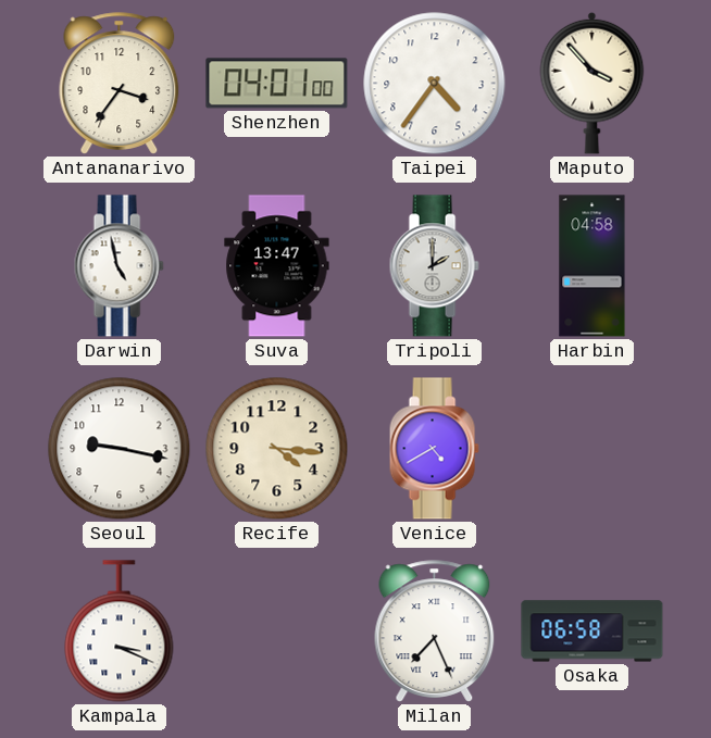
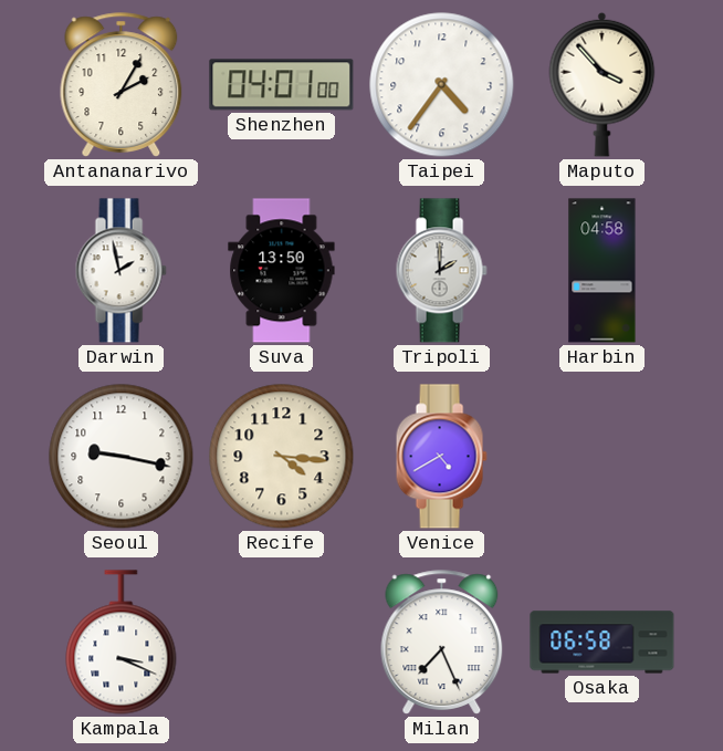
Antananarivo: 3:36 -> 2:05 (122, 85)
Darwin: 4:58 -> 1:58 (120, 271)
Suva: 13:47 -> 13:50 (282, 271)
